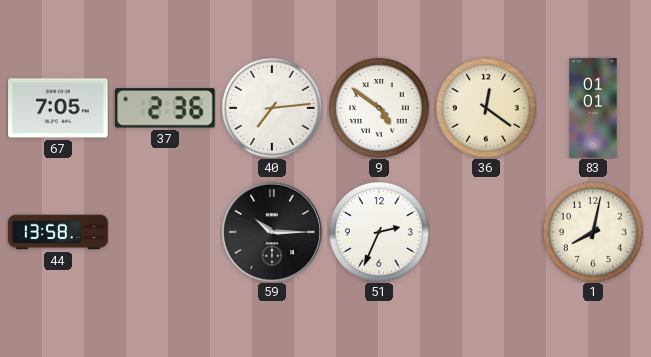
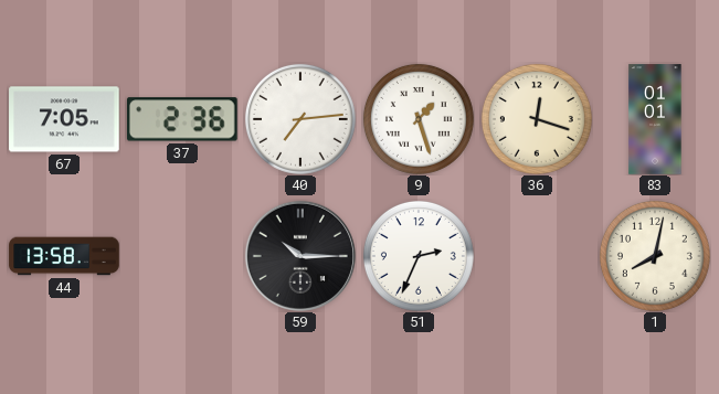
9: 4:51 -> 1:27 (419, 119)
36: 12:21 -> 12:18 (537, 119)
